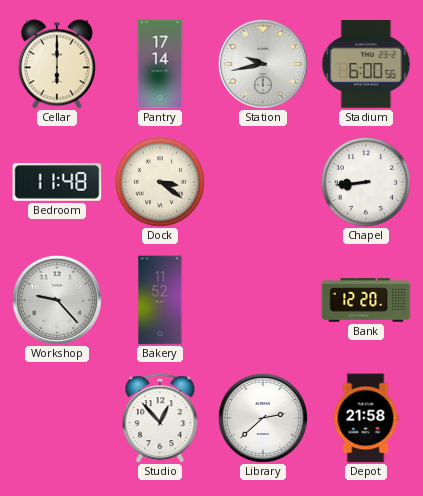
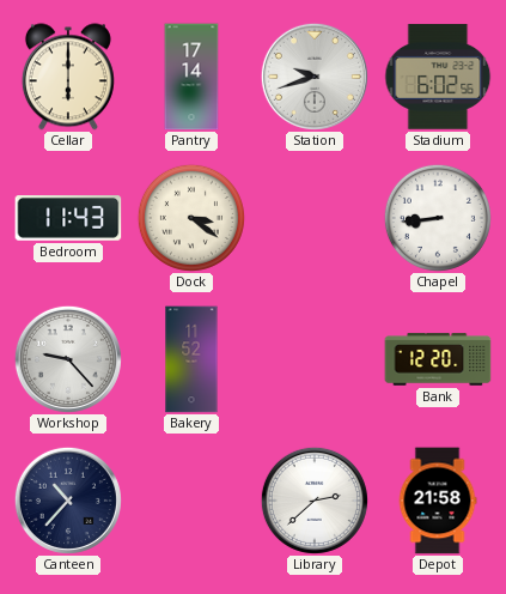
Station: 9:43 -> 9:42 (315, 77)
Stadium: 6:00 -> 6:02 (438, 77)
Bedroom: 11:48 -> 11:43 (68, 218)
Canteen: none -> 10:37 (68, 501)
Studio: 12:53 -> none (160, 418)
